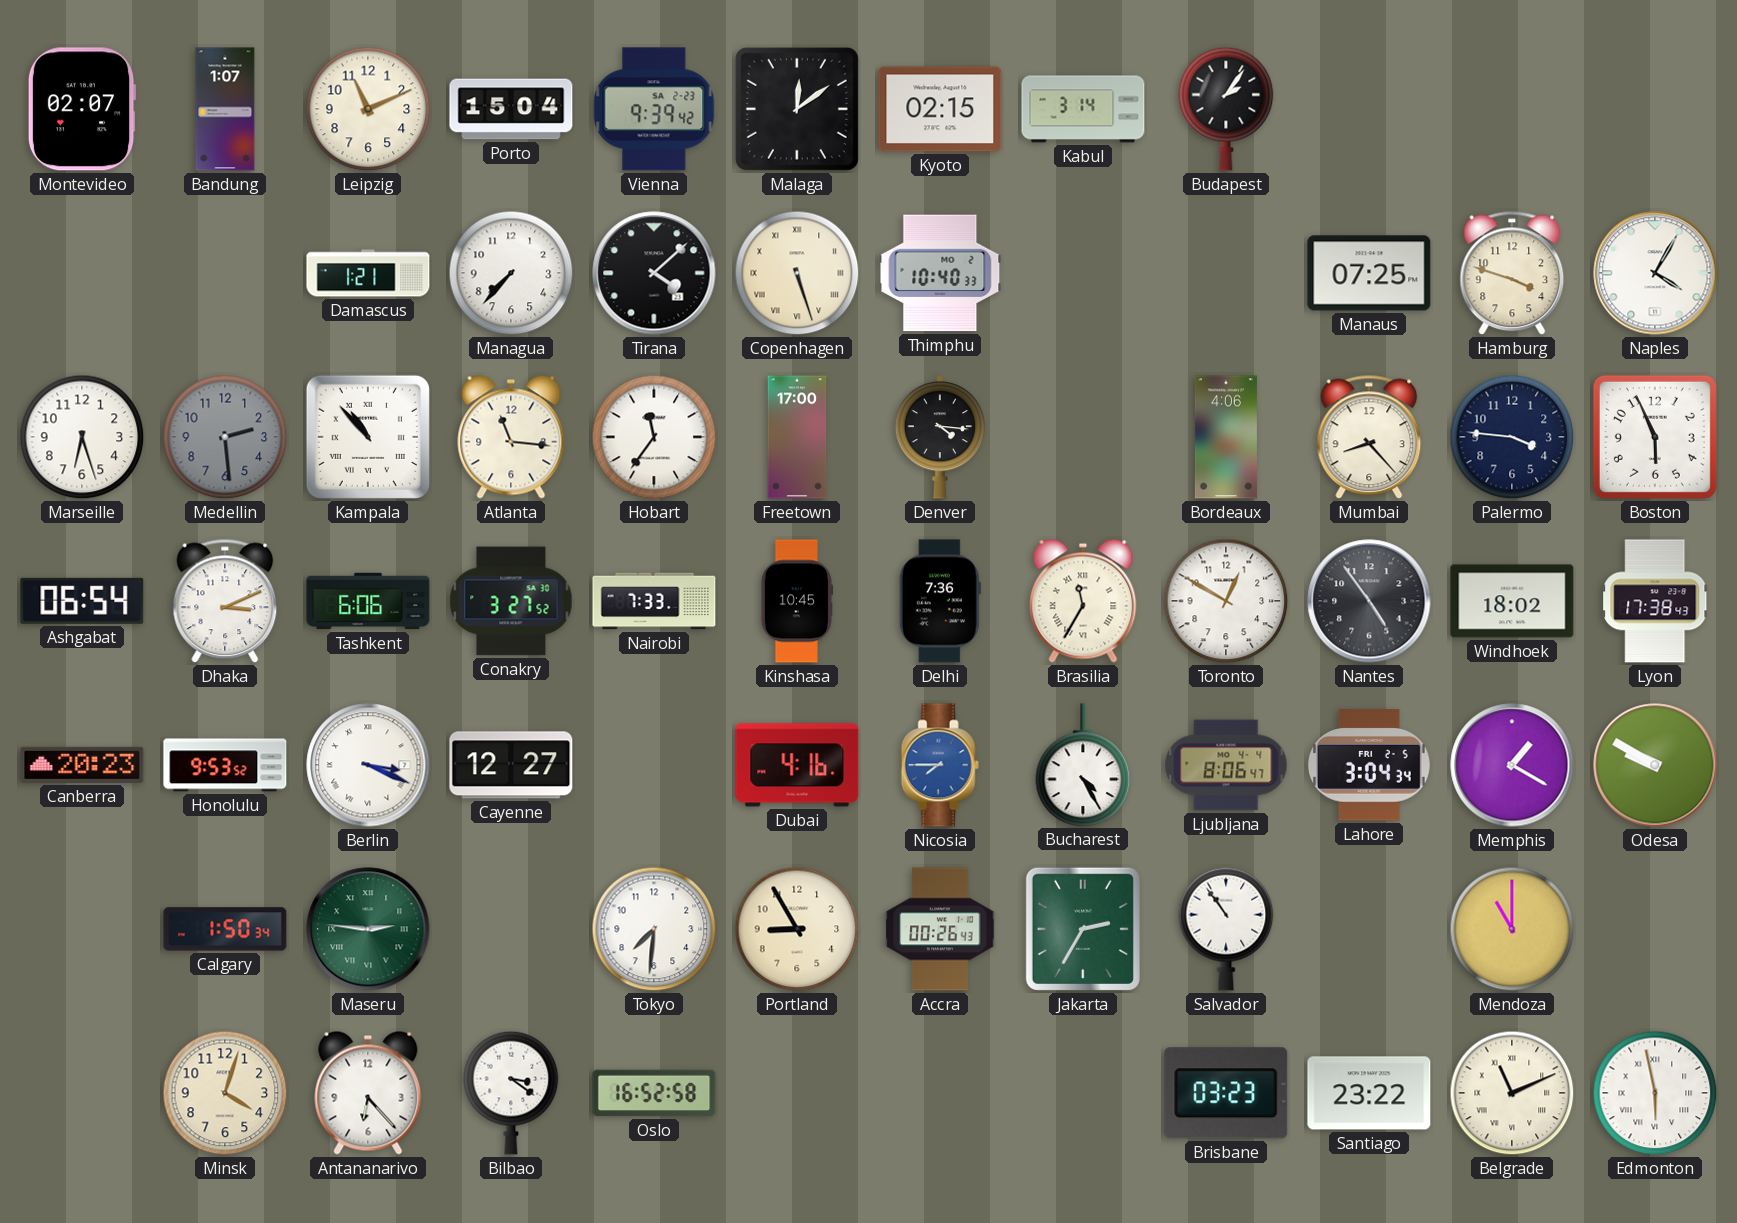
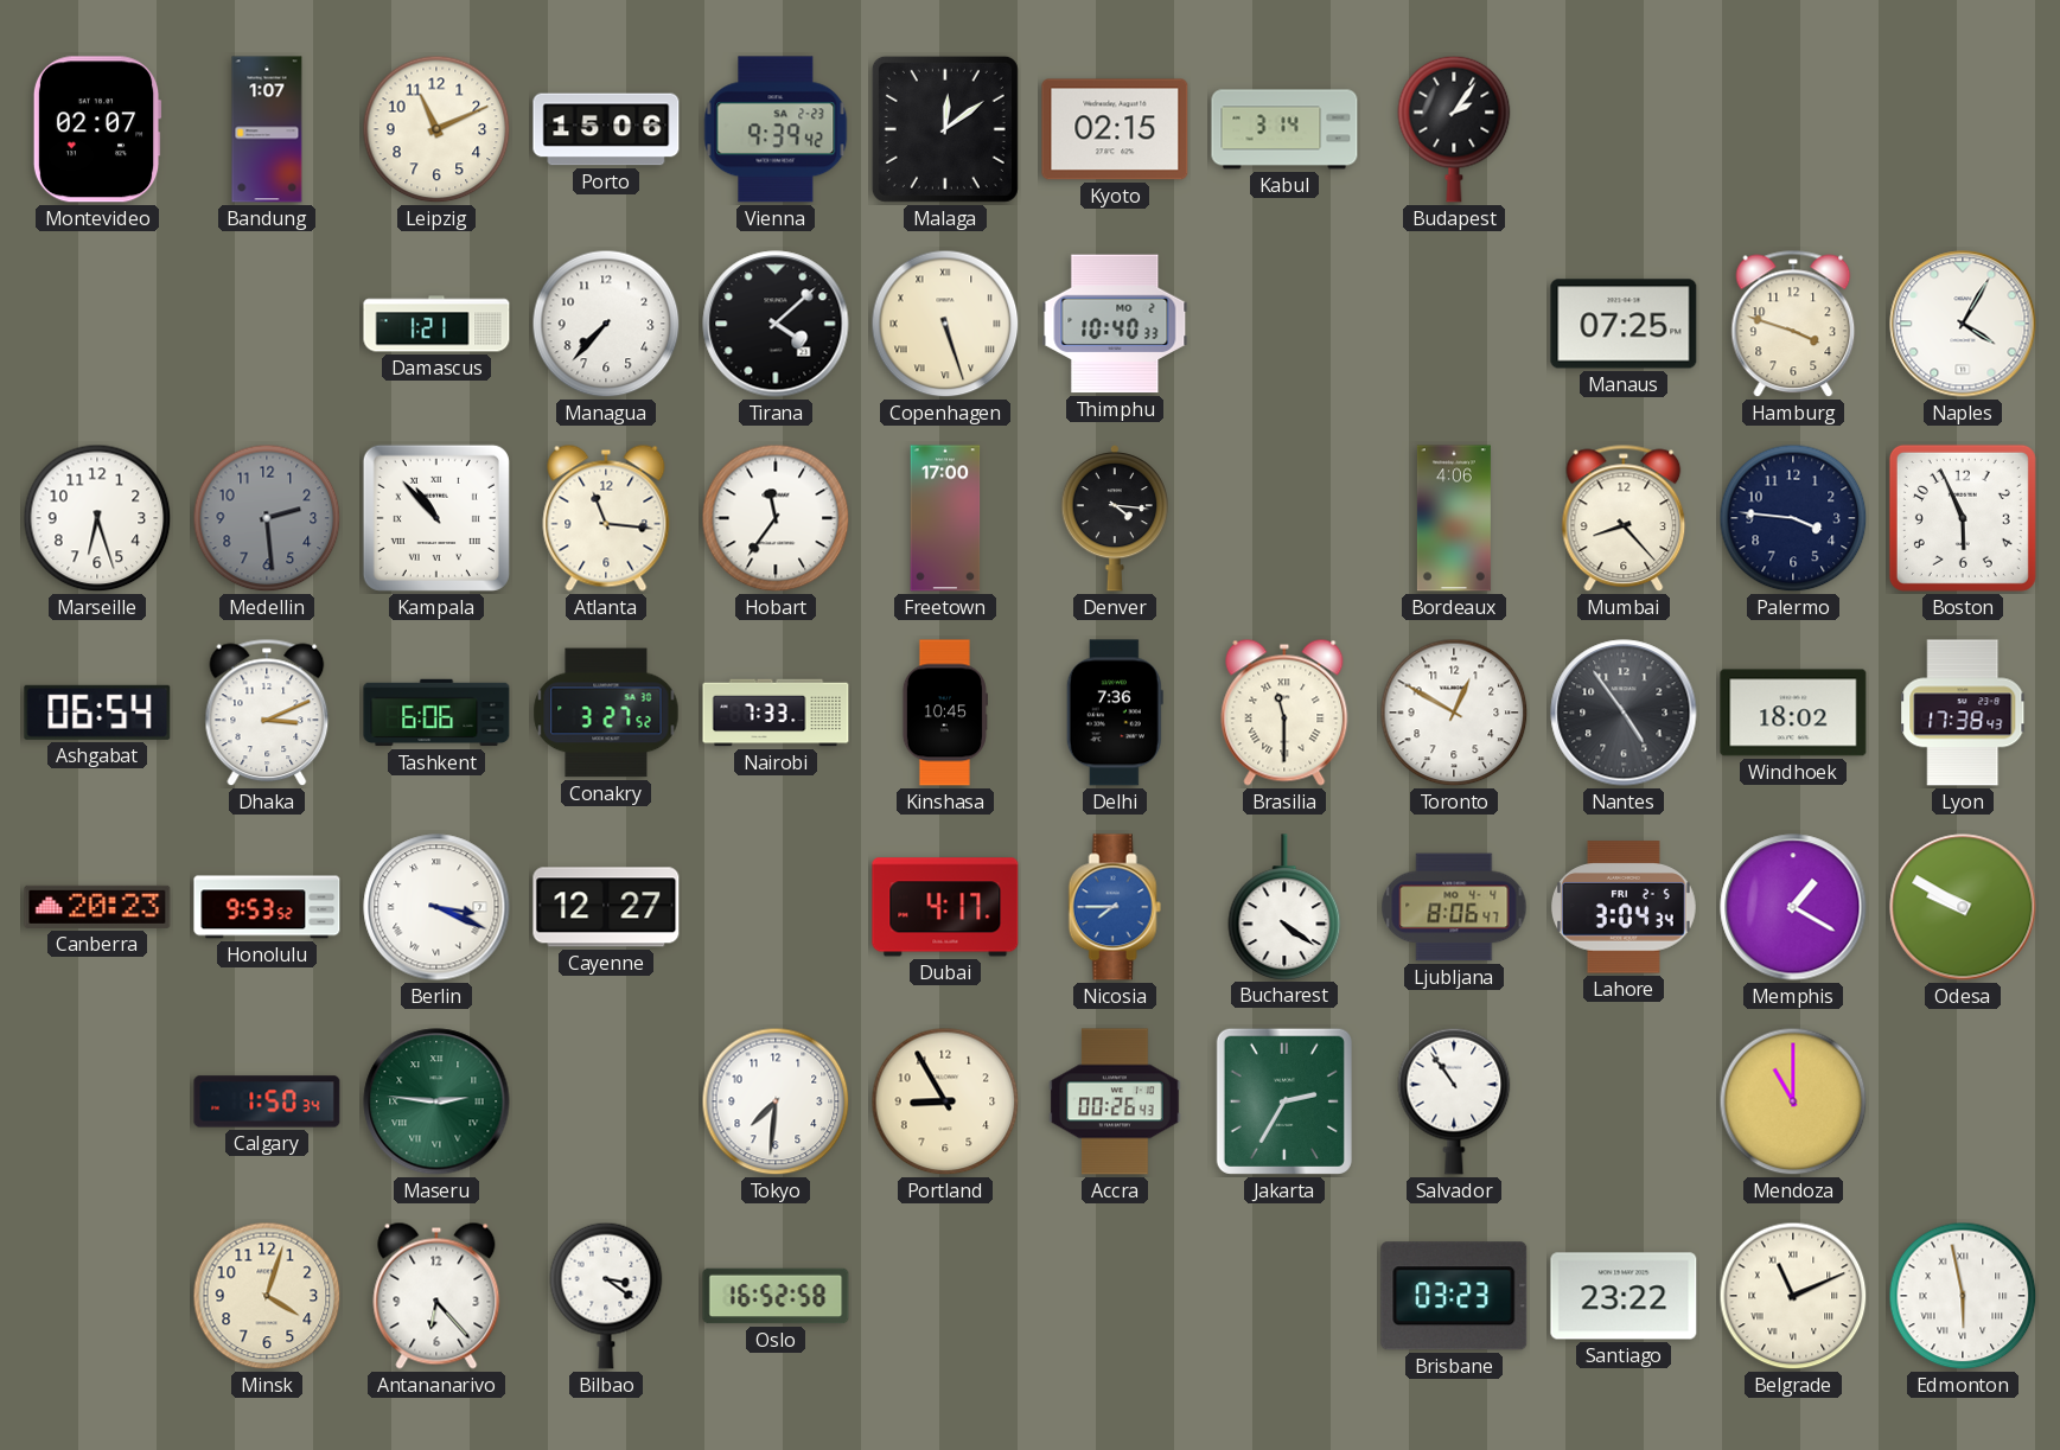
Porto: 15:04 -> 15:06 (606, 129)
Brasilia: 11:35 -> 11:30 (1284, 713)
Dubai: 4:16 -> 4:17 (945, 907)
Bucharest: 4:25 -> 4:21 (1284, 907)
